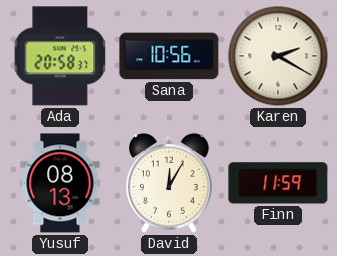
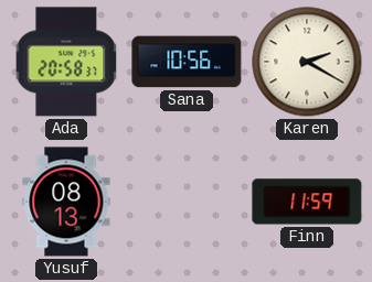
David: 12:05 -> none (170, 183)
